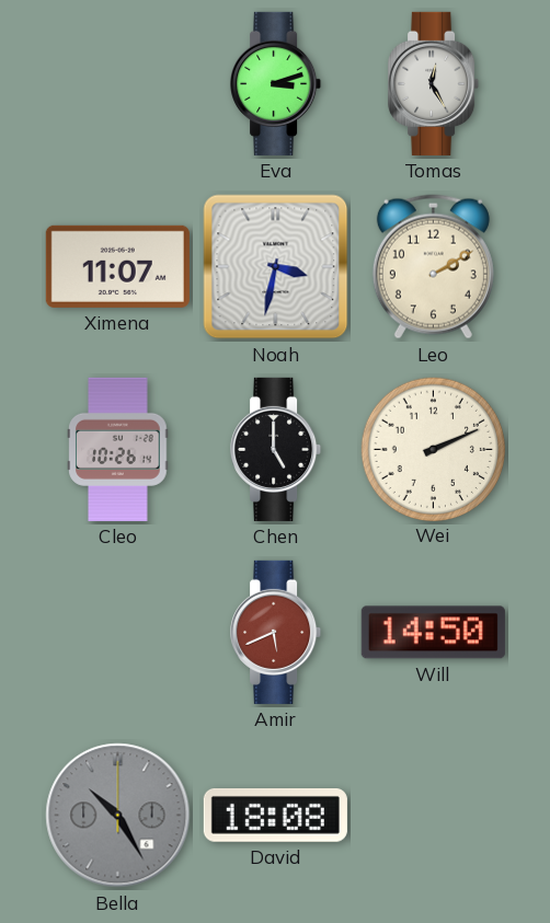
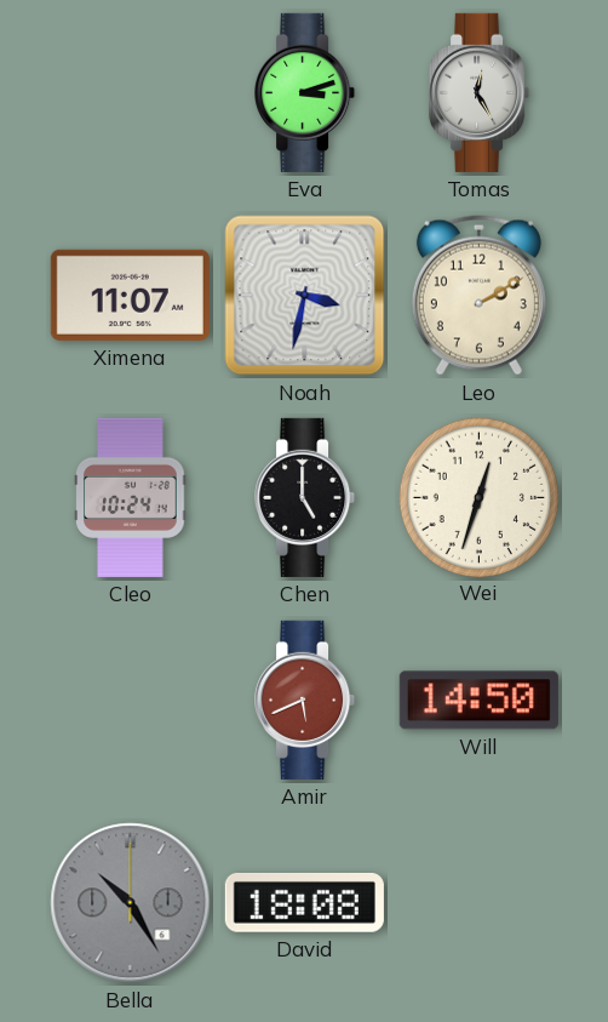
Cleo: 10:26 -> 10:24 (131, 497)
Wei: 2:11 -> 12:33 (478, 497)
